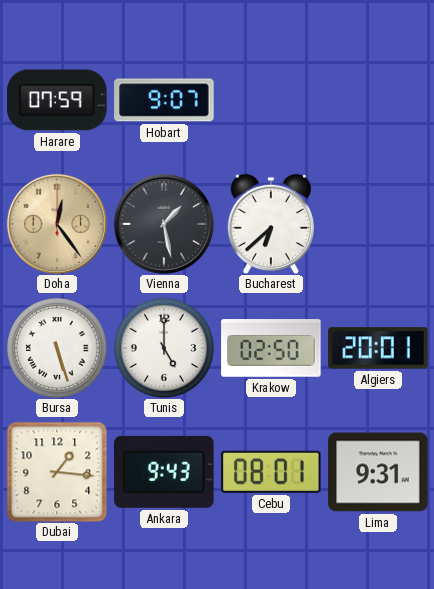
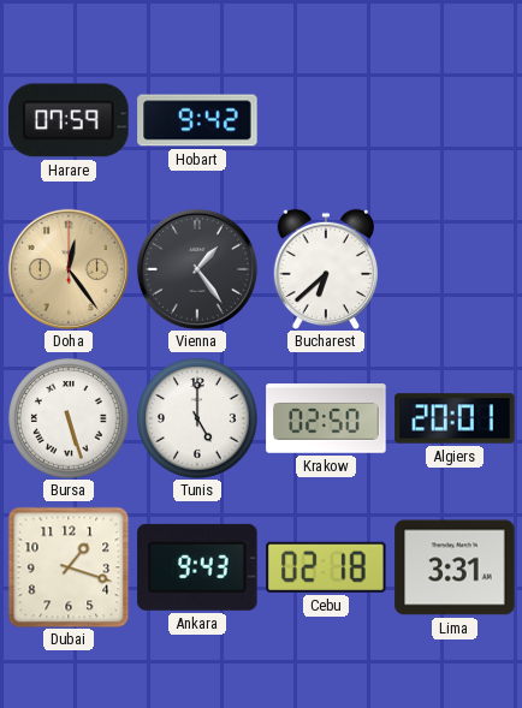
Hobart: 9:07 -> 9:42 (197, 120)
Vienna: 1:28 -> 1:24 (197, 269)
Dubai: 1:16 -> 1:18 (69, 567)
Cebu: 08:01 -> 02:18 (326, 567)
Lima: 9:31 -> 3:31 (455, 567)
